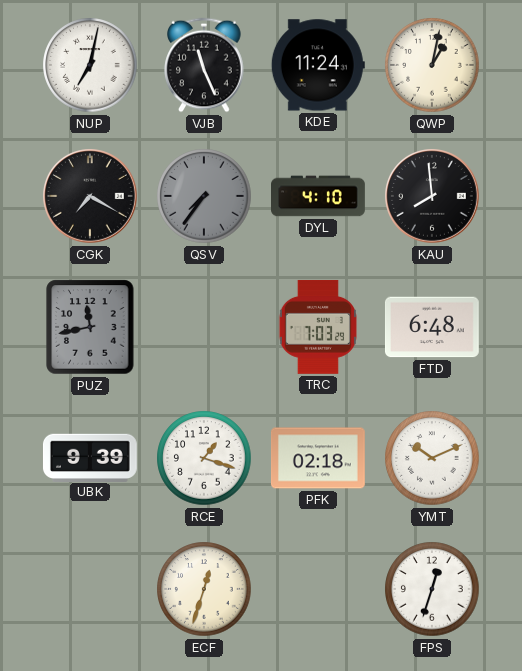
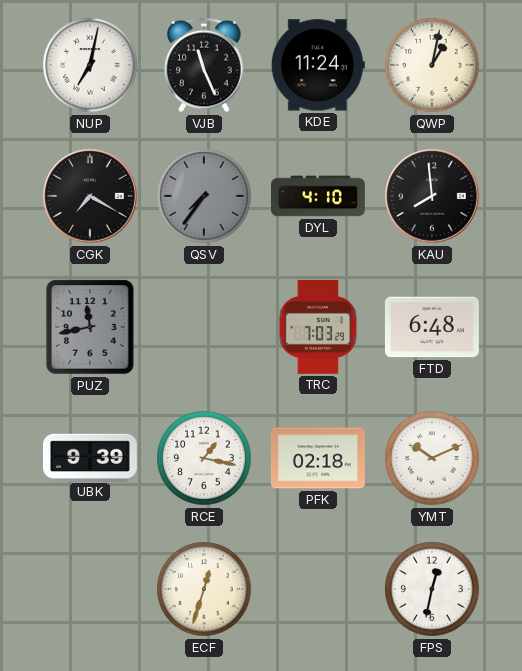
RCE: 1:18 -> 1:17 (204, 458)
FPS: 12:33 -> 12:32 (432, 589)
